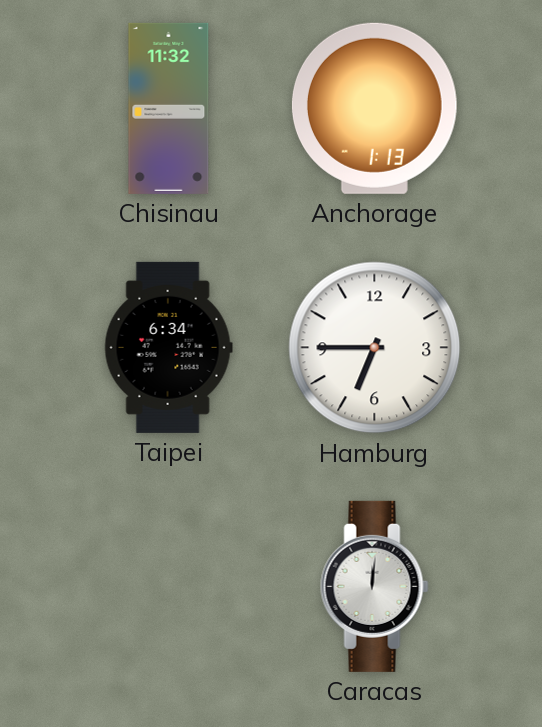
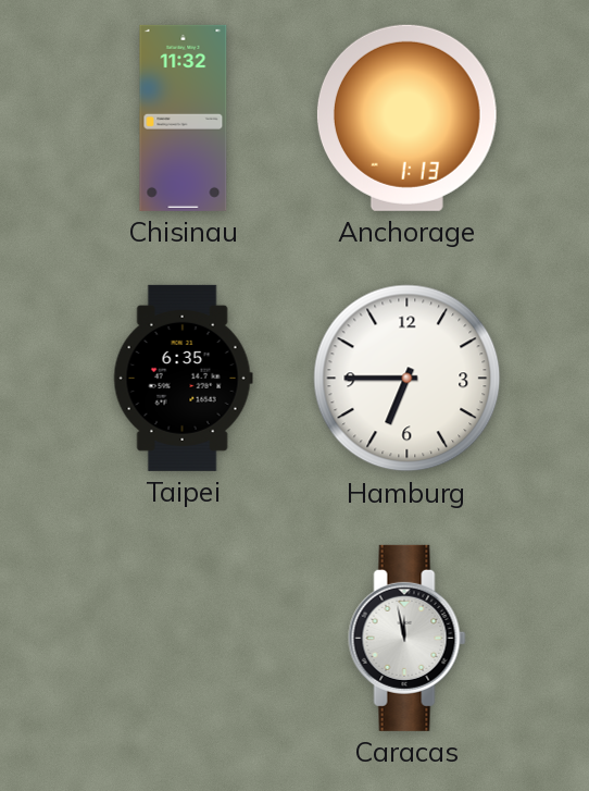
Taipei: 6:34 -> 6:35 (183, 378)
Caracas: 12:01 -> 11:58 (408, 638)
